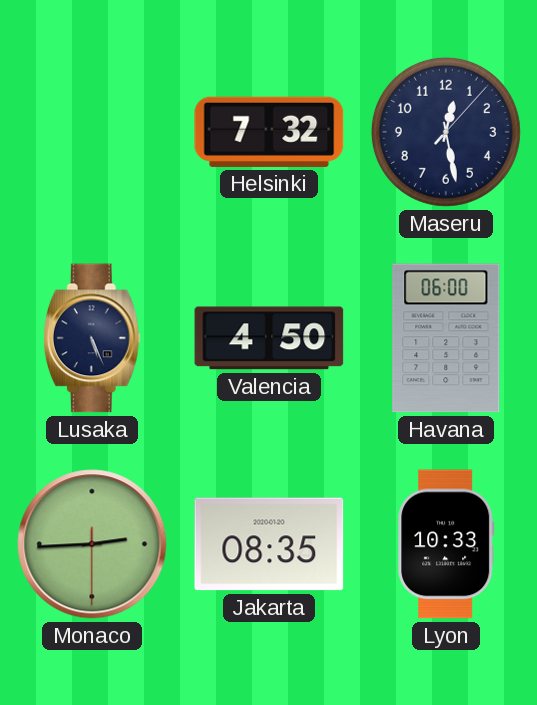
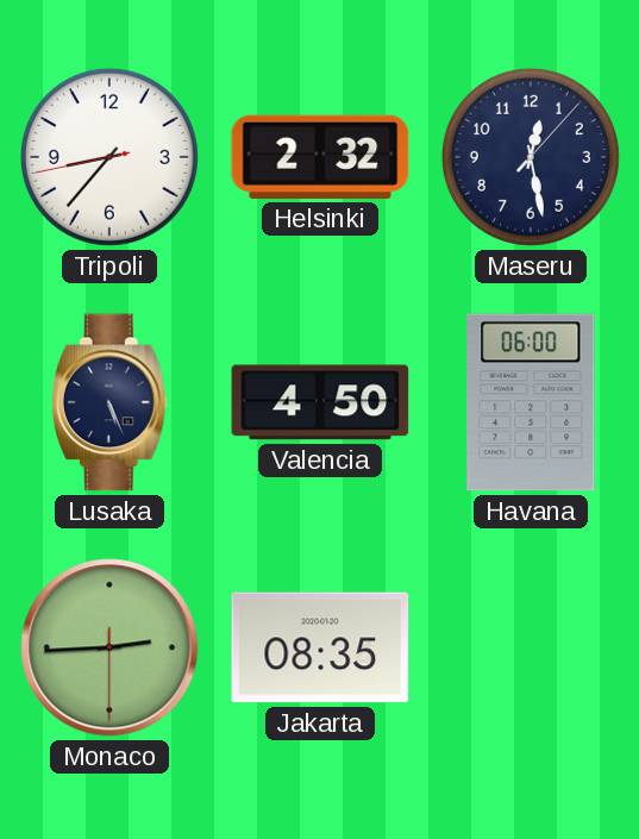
Tripoli: none -> 8:36 (109, 157)
Helsinki: 7:32 -> 2:32 (320, 157)
Lyon: 10:33 -> none (446, 544)
